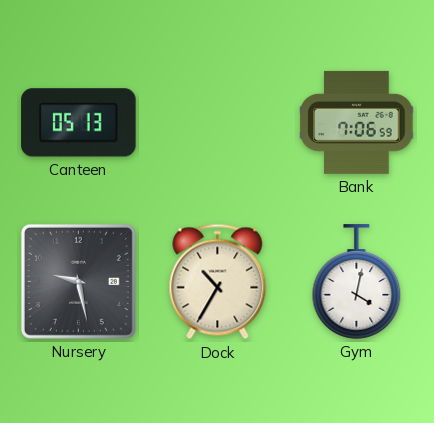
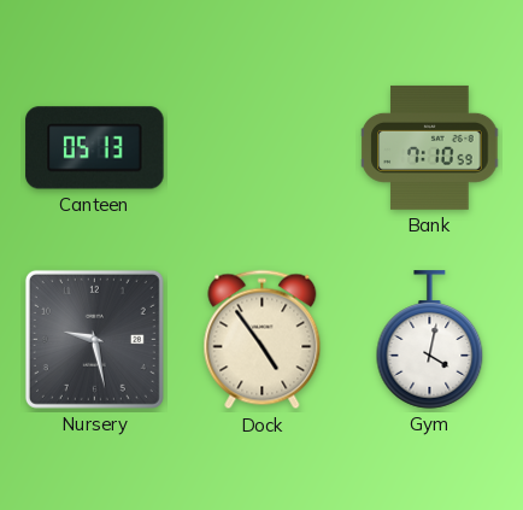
Bank: 7:06 -> 7:10 (430, 147)
Dock: 10:35 -> 4:54 (263, 340)
